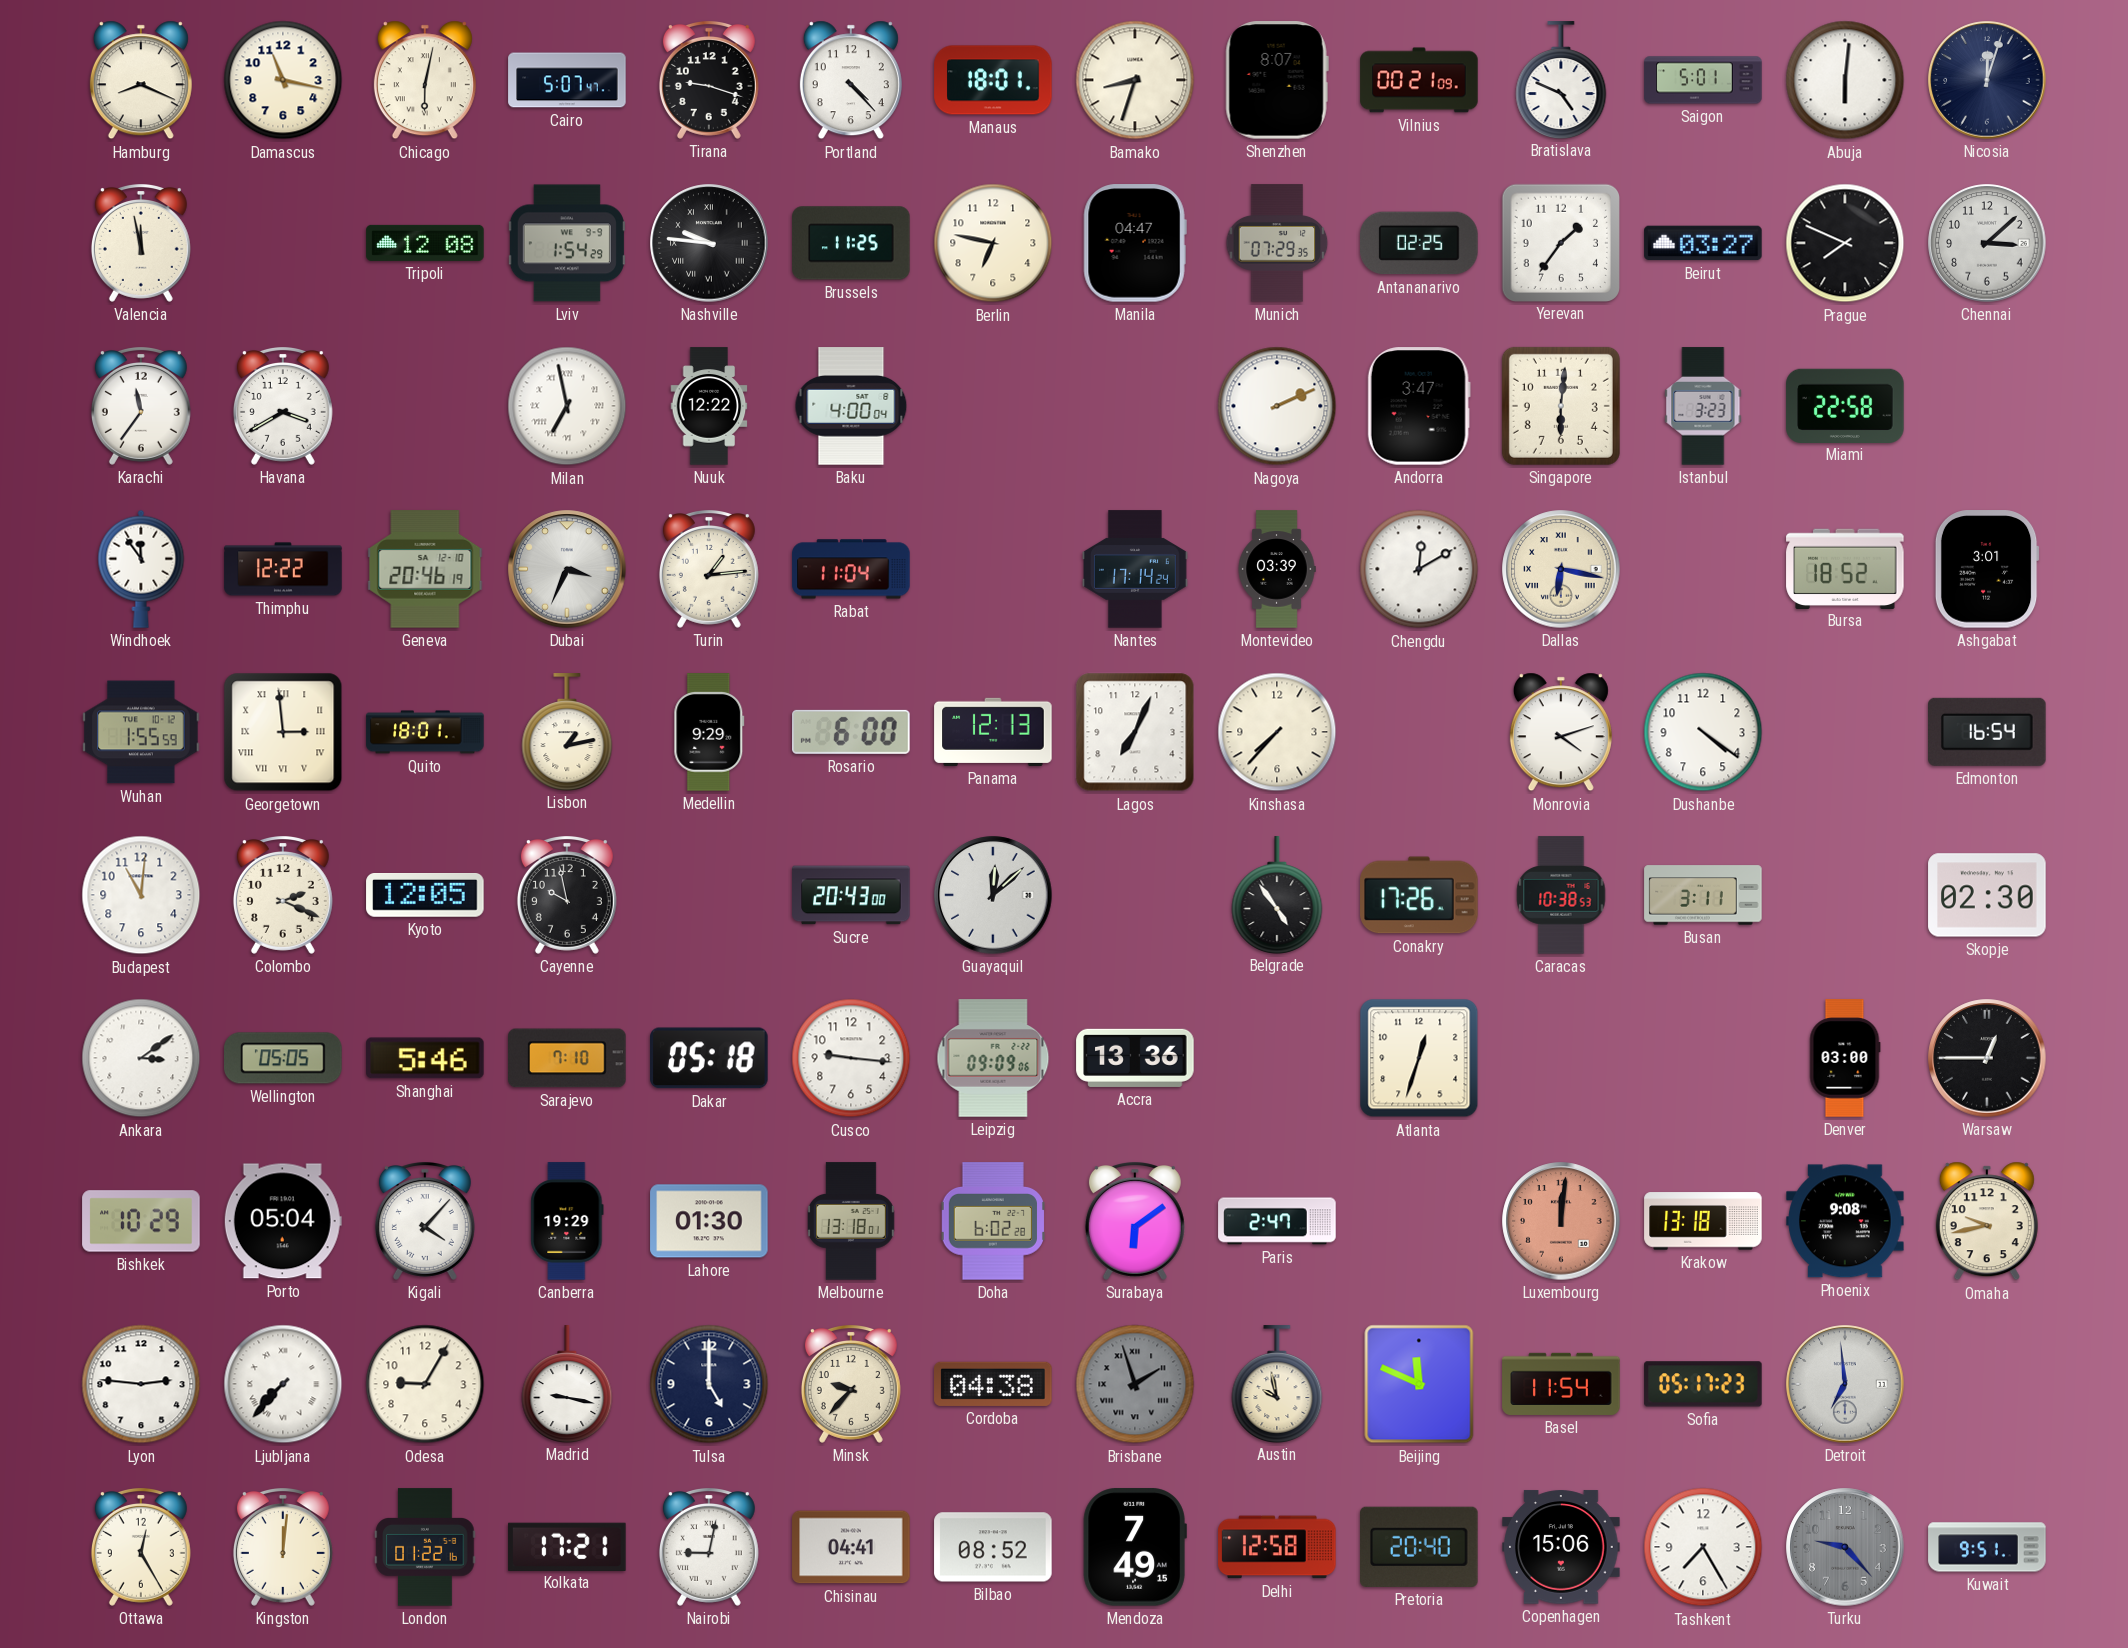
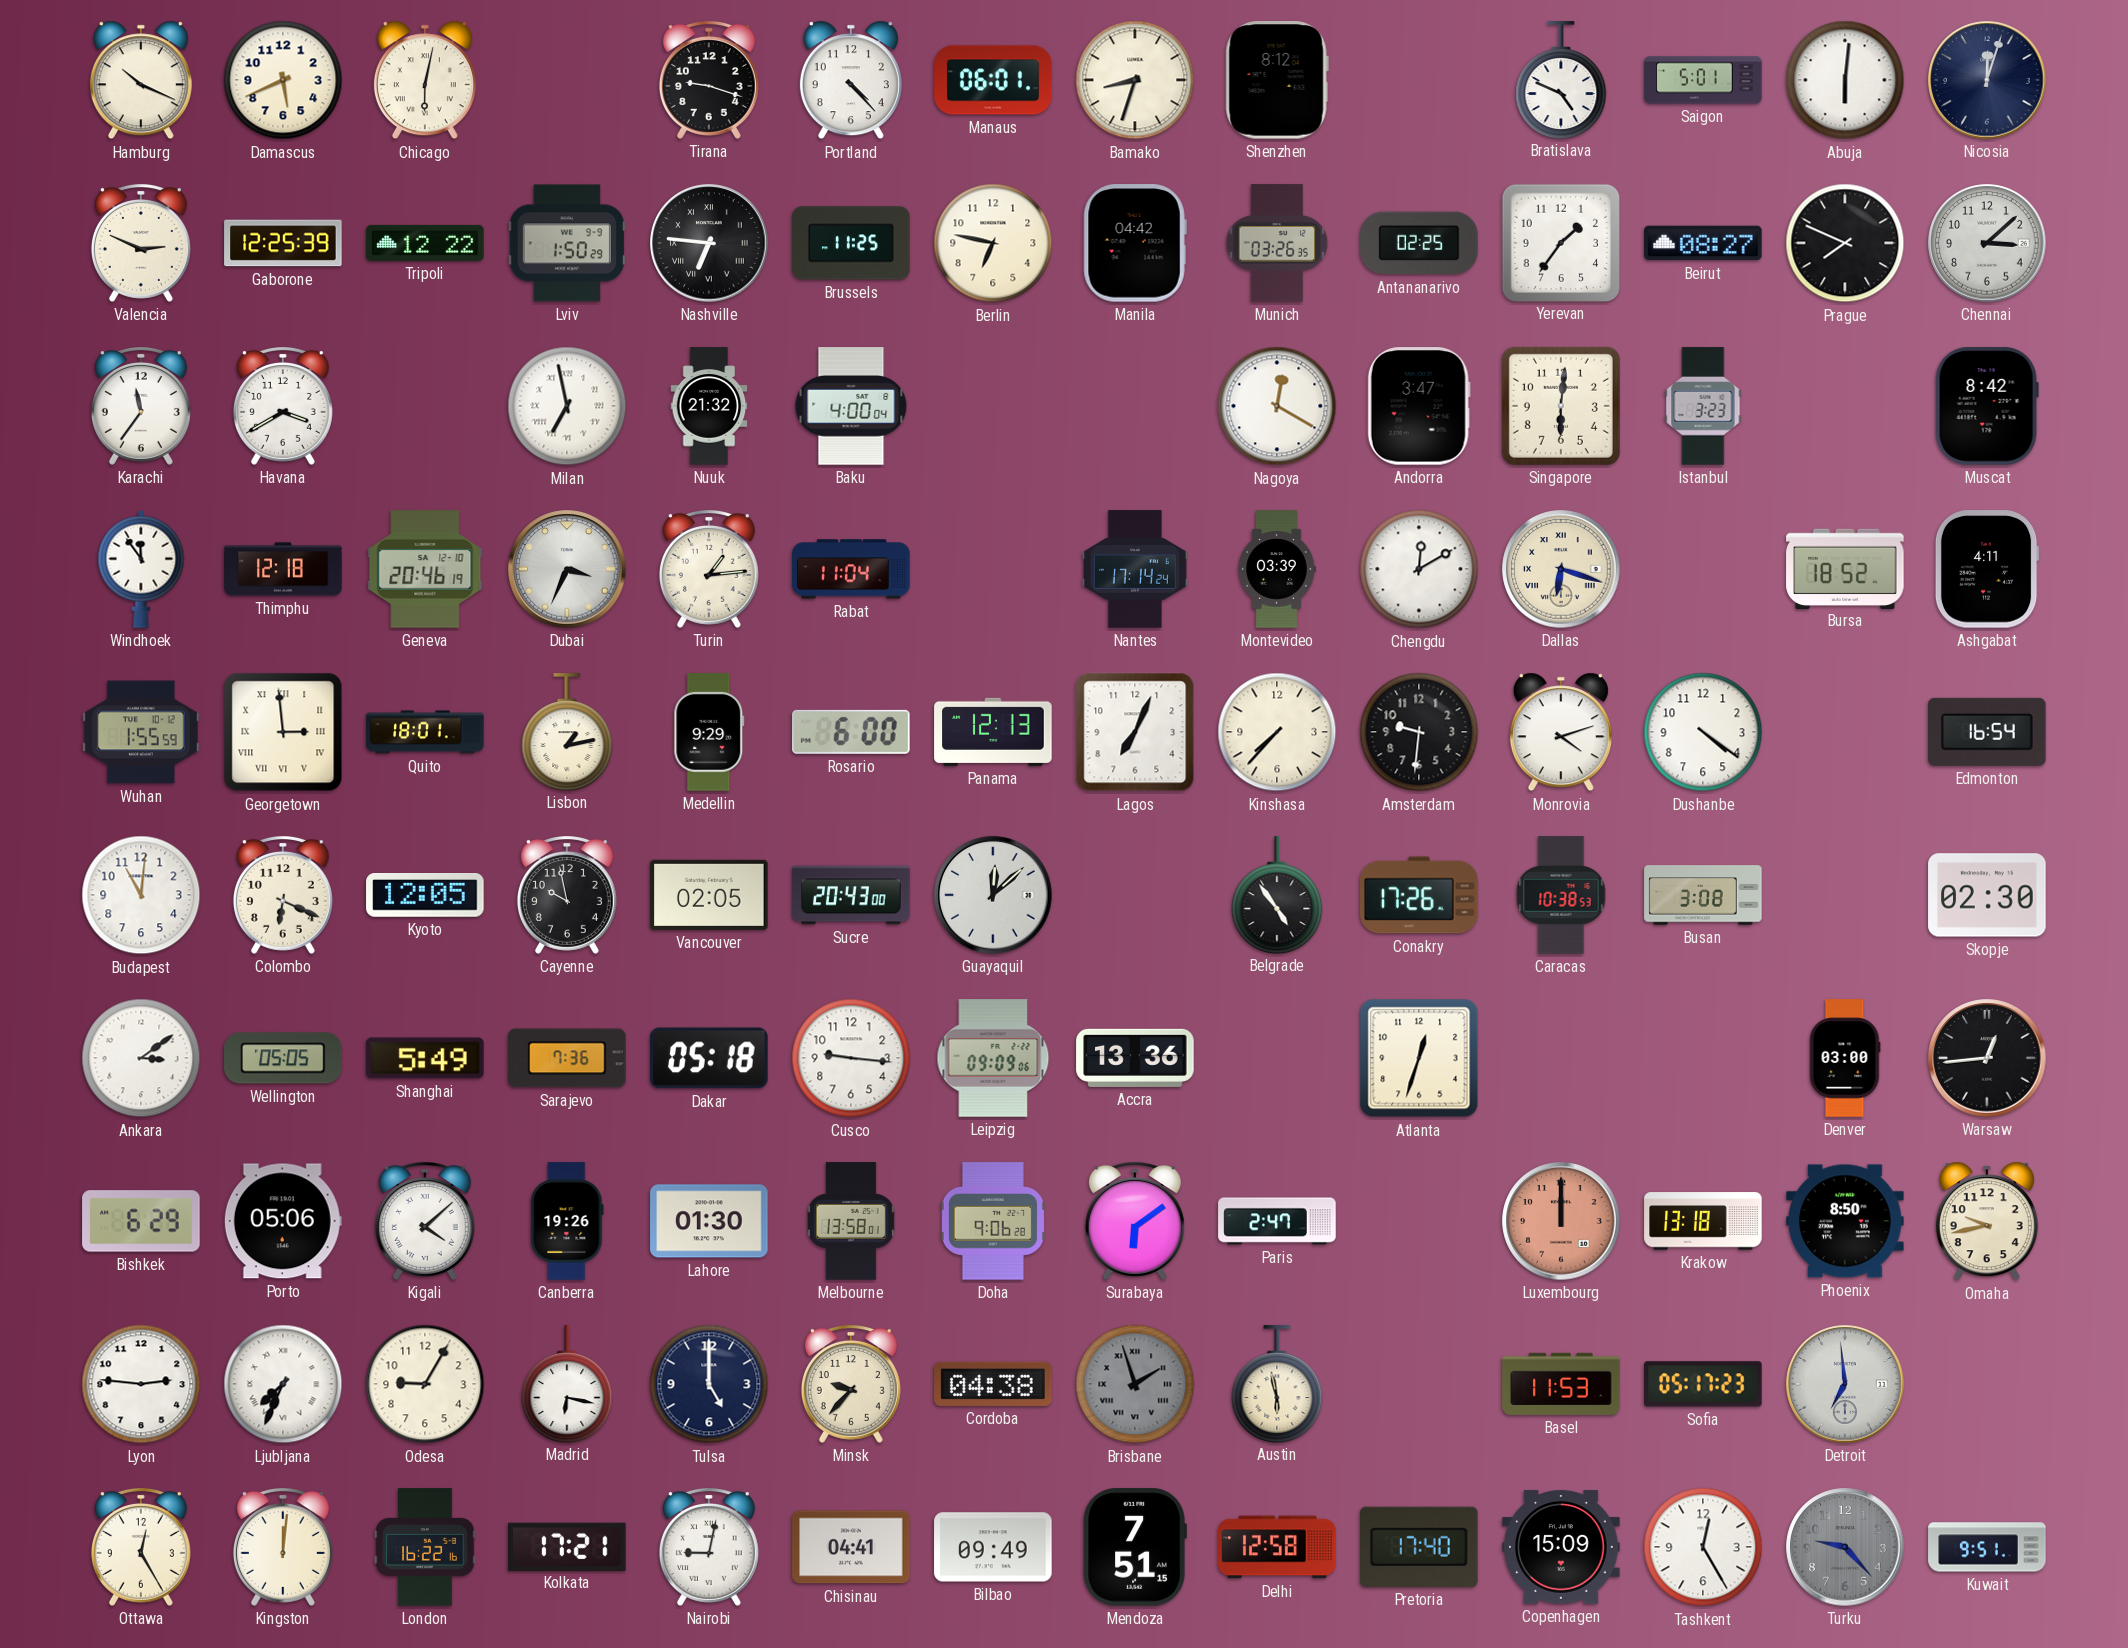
Hamburg: 8:19 -> 10:19 (141, 80)
Damascus: 11:17 -> 5:41 (283, 80)
Cairo: 5:07 -> none (567, 80)
Manaus: 18:01 -> 06:01 (993, 80)
Shenzhen: 8:07 -> 8:12 (1277, 80)
Vilnius: 00:21 -> none (1419, 80)
Valencia: 11:58 -> 2:49 (141, 244)
Gaborone: none -> 12:25 (283, 243)
Tripoli: 12:08 -> 12:22 (425, 243)
Lviv: 1:54 -> 1:50 (567, 243)
Nashville: 9:46 -> 6:46 (709, 243)
Manila: 04:47 -> 04:42 (1135, 243)
Munich: 07:29 -> 03:26 (1277, 243)
Beirut: 03:27 -> 08:27 (1703, 243)
Nuuk: 12:22 -> 21:32 (709, 406)
Nagoya: 2:11 -> 12:20 (1277, 406)
Miami: 22:58 -> none (1845, 405)
Muscat: none -> 8:42 (1987, 406)
Thimphu: 12:22 -> 12:18 (283, 569)
Dallas: 6:17 -> 6:18 (1561, 569)
Ashgabat: 3:01 -> 4:11 (1987, 569)
Amsterdam: none -> 9:31 (1419, 732)
Colombo: 2:19 -> 6:19 (283, 896)
Vancouver: none -> 02:05 (709, 895)
Busan: 3:11 -> 3:08 (1703, 895)
Shanghai: 5:46 -> 5:49 (425, 1058)
Sarajevo: 7:10 -> 7:36 (567, 1058)
Warsaw: 12:45 -> 12:44 (1987, 1058)
Bishkek: 10:29 -> 6:29 (141, 1221)
Porto: 05:04 -> 05:06 (283, 1221)
Kigali: 4:07 -> 4:08 (425, 1222)
Canberra: 19:29 -> 19:26 (567, 1221)
Melbourne: 13:18 -> 13:58 (851, 1221)
Doha: 6:02 -> 9:06 (993, 1221)
Luxembourg: 12:01 -> 12:00 (1561, 1221)
Phoenix: 9:08 -> 8:50 (1845, 1221)
Ljubljana: 7:37 -> 7:34 (283, 1384)
Madrid: 9:17 -> 6:17 (567, 1384)
Austin: 9:58 -> 5:58 (1277, 1384)
Beijing: 11:49 -> none (1419, 1384)
Basel: 11:54 -> 11:53 (1561, 1384)
London: 01:22 -> 16:22 (425, 1547)
Bilbao: 08:52 -> 09:49 (993, 1547)
Mendoza: 7:49 -> 7:51 (1135, 1547)
Pretoria: 20:40 -> 17:40 (1419, 1547)
Copenhagen: 15:06 -> 15:09 (1561, 1547)
Tashkent: 7:25 -> 12:25 (1703, 1547)
